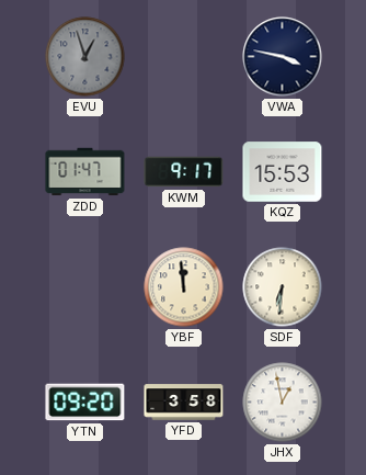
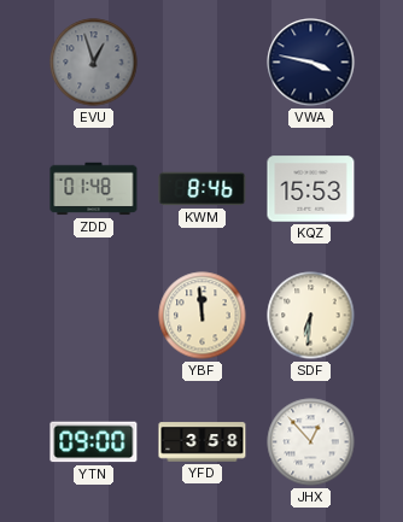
ZDD: 01:47 -> 01:48 (94, 189)
KWM: 9:17 -> 8:46 (203, 189)
YTN: 09:20 -> 09:00 (94, 442)
JHX: 12:58 -> 12:53 (311, 442)
